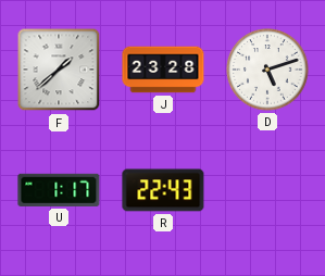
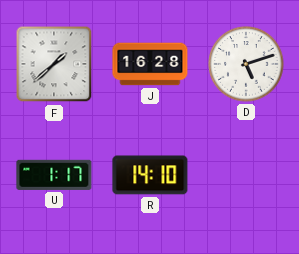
J: 23:28 -> 16:28 (150, 64)
R: 22:43 -> 14:10 (150, 175)
